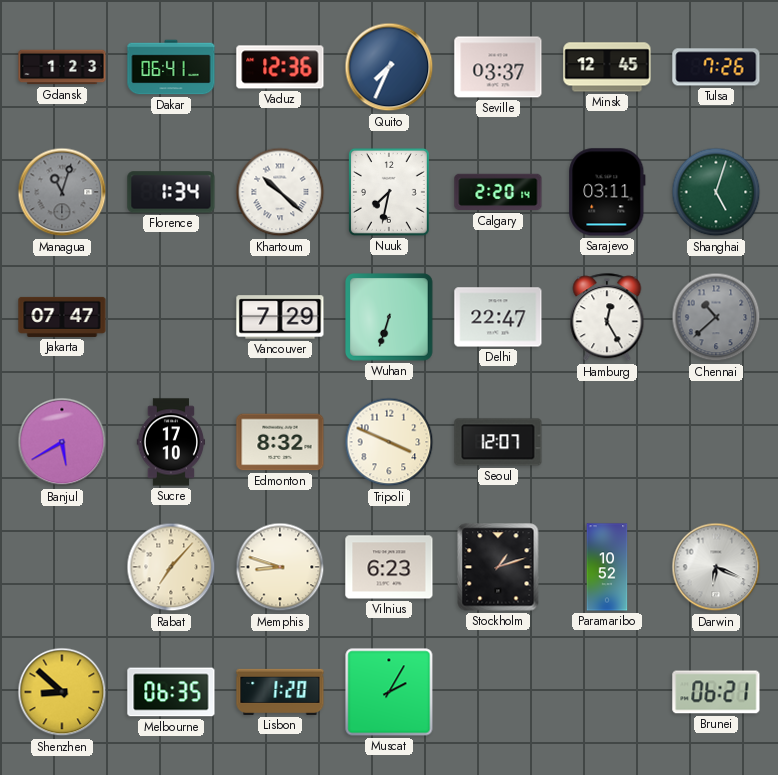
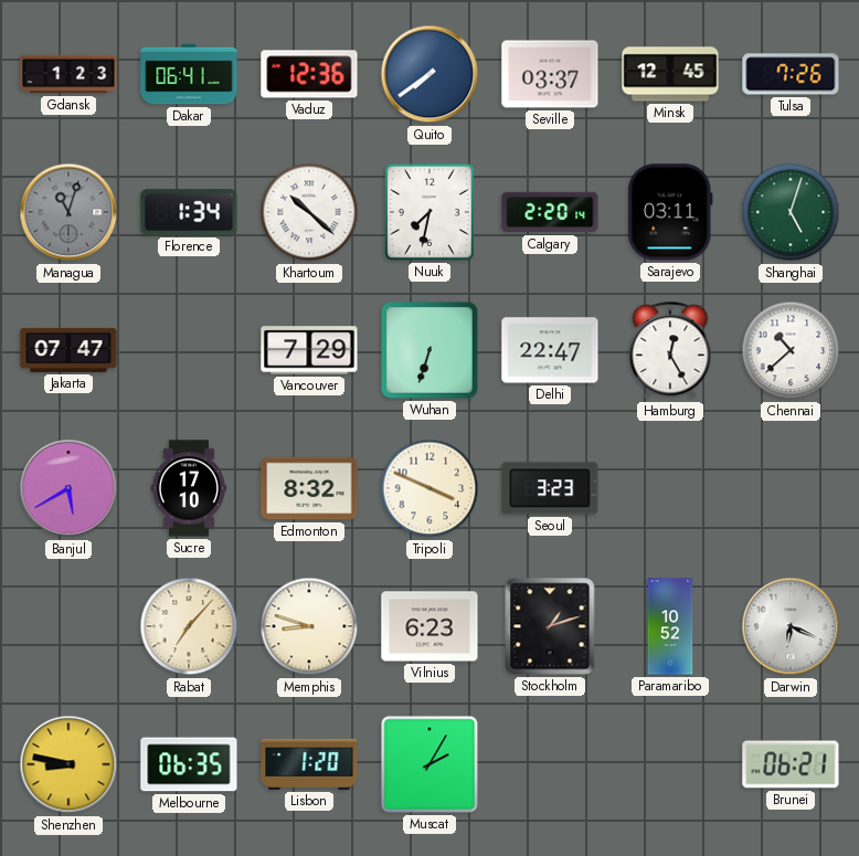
Quito: 7:34 -> 7:39 (430, 74)
Chennai dial: grey -> white (791, 350)
Seoul: 12:07 -> 3:23 (550, 488)
Shenzhen: 8:52 -> 8:47 (68, 764)
